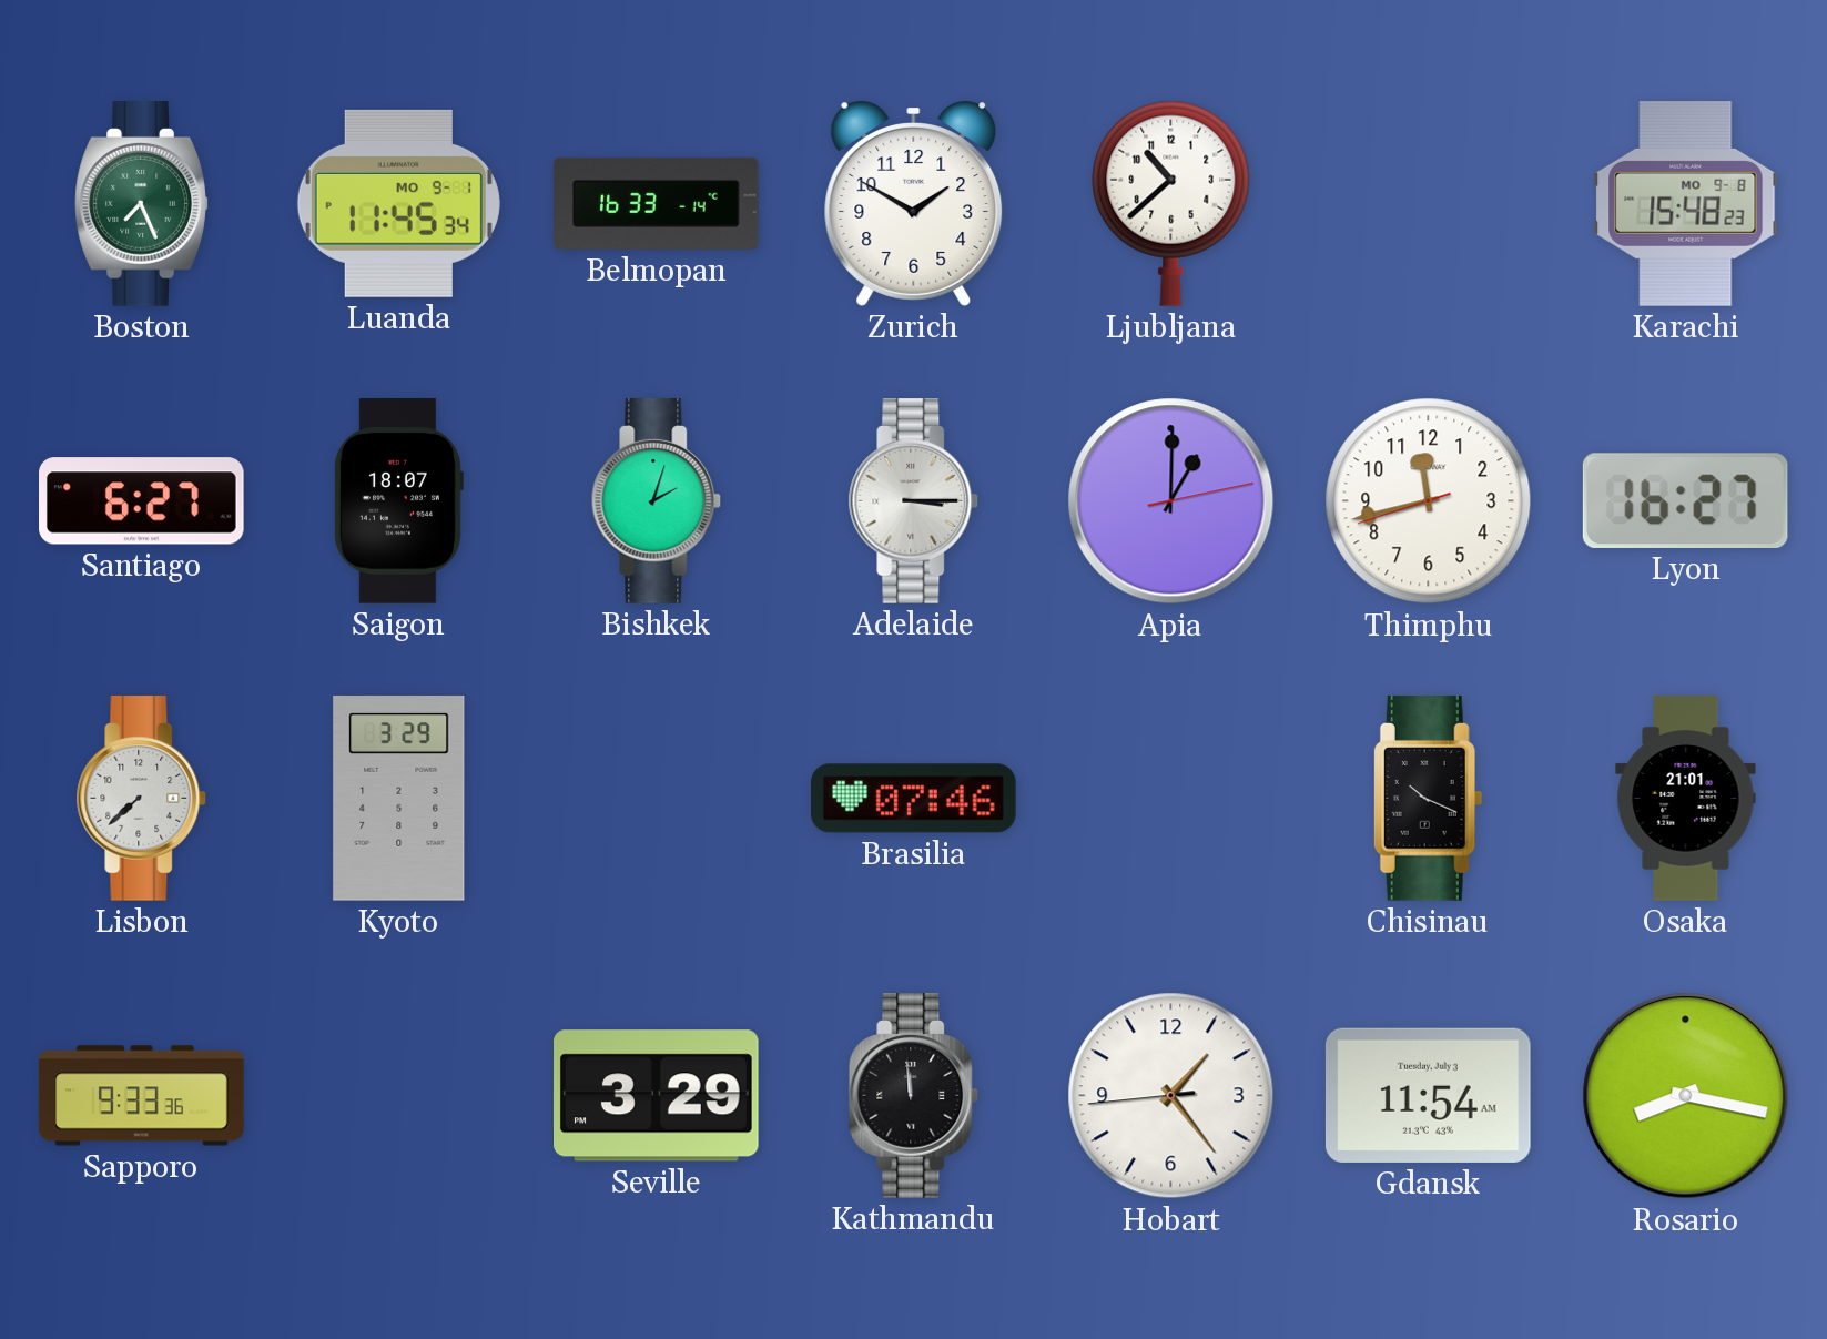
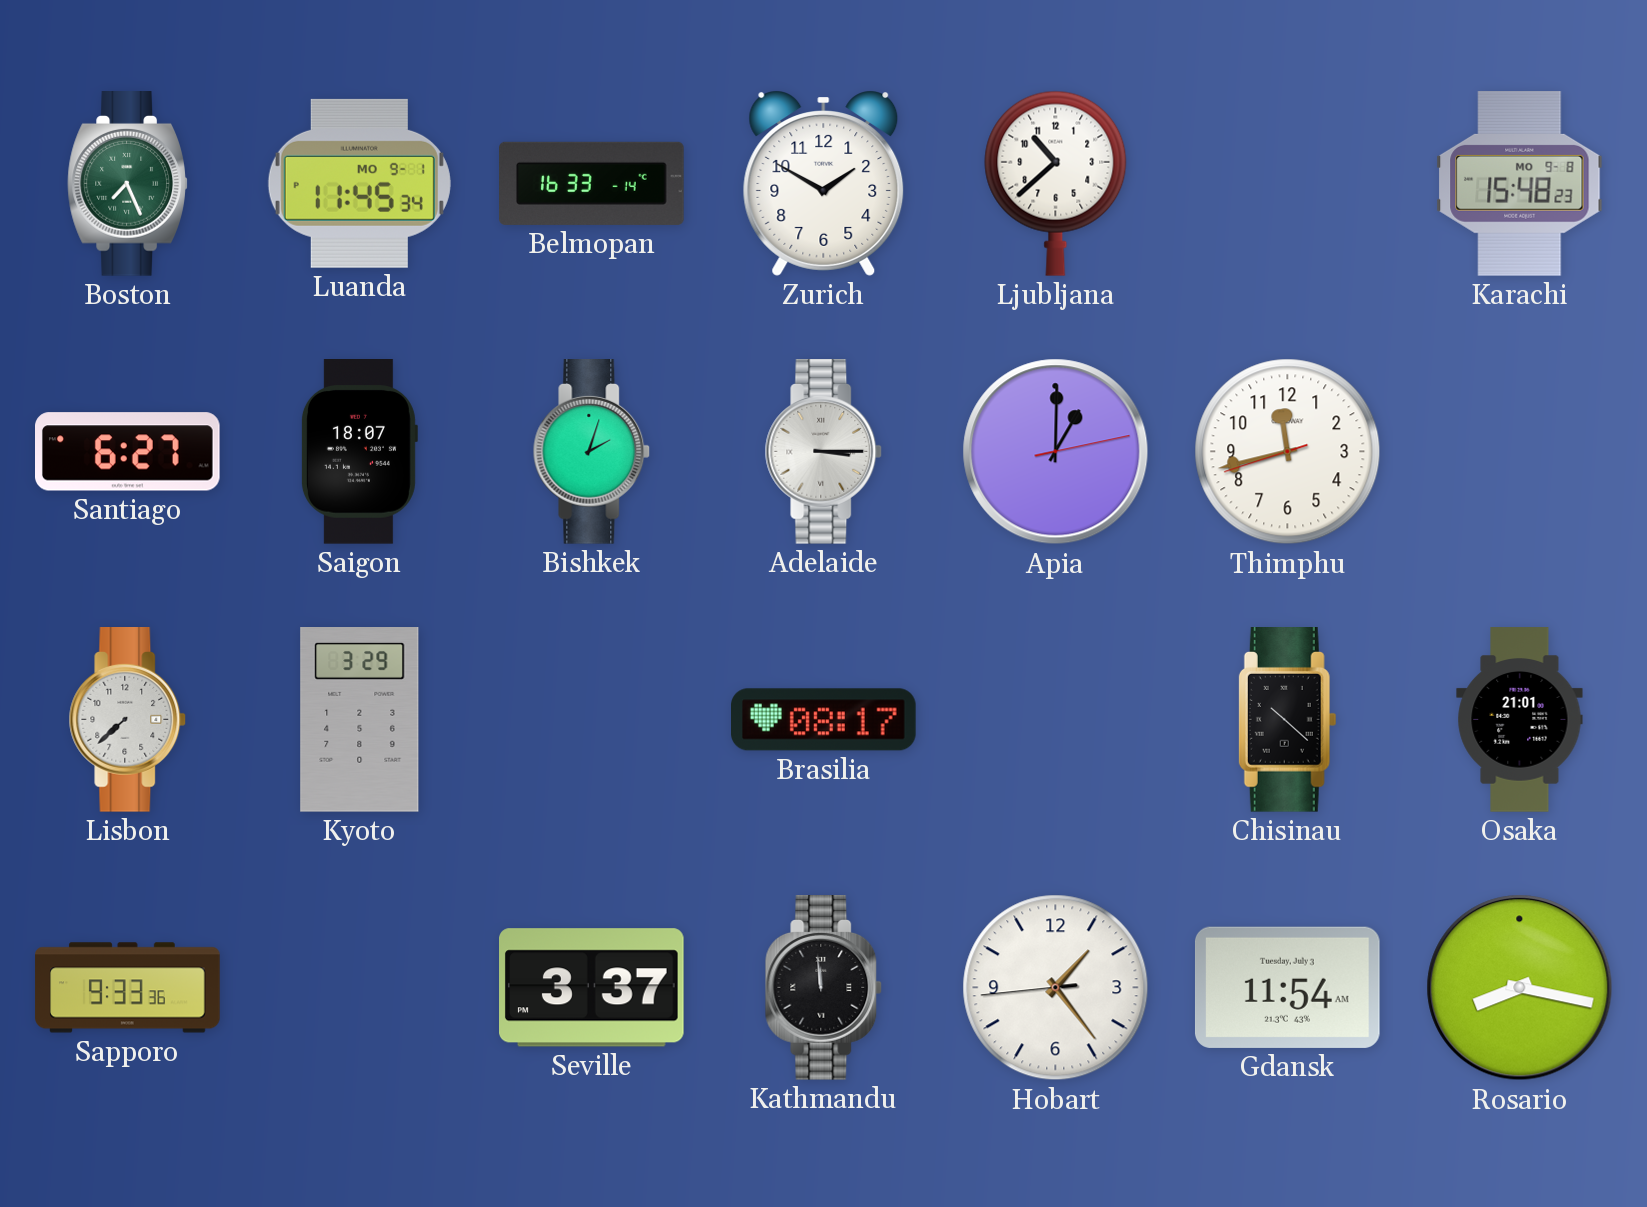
Lyon: 16:27 -> none (1685, 500)
Brasilia: 07:46 -> 08:17 (824, 720)
Chisinau: 10:19 -> 10:22 (1287, 720)
Seville: 3:29 -> 3:37 (592, 988)
